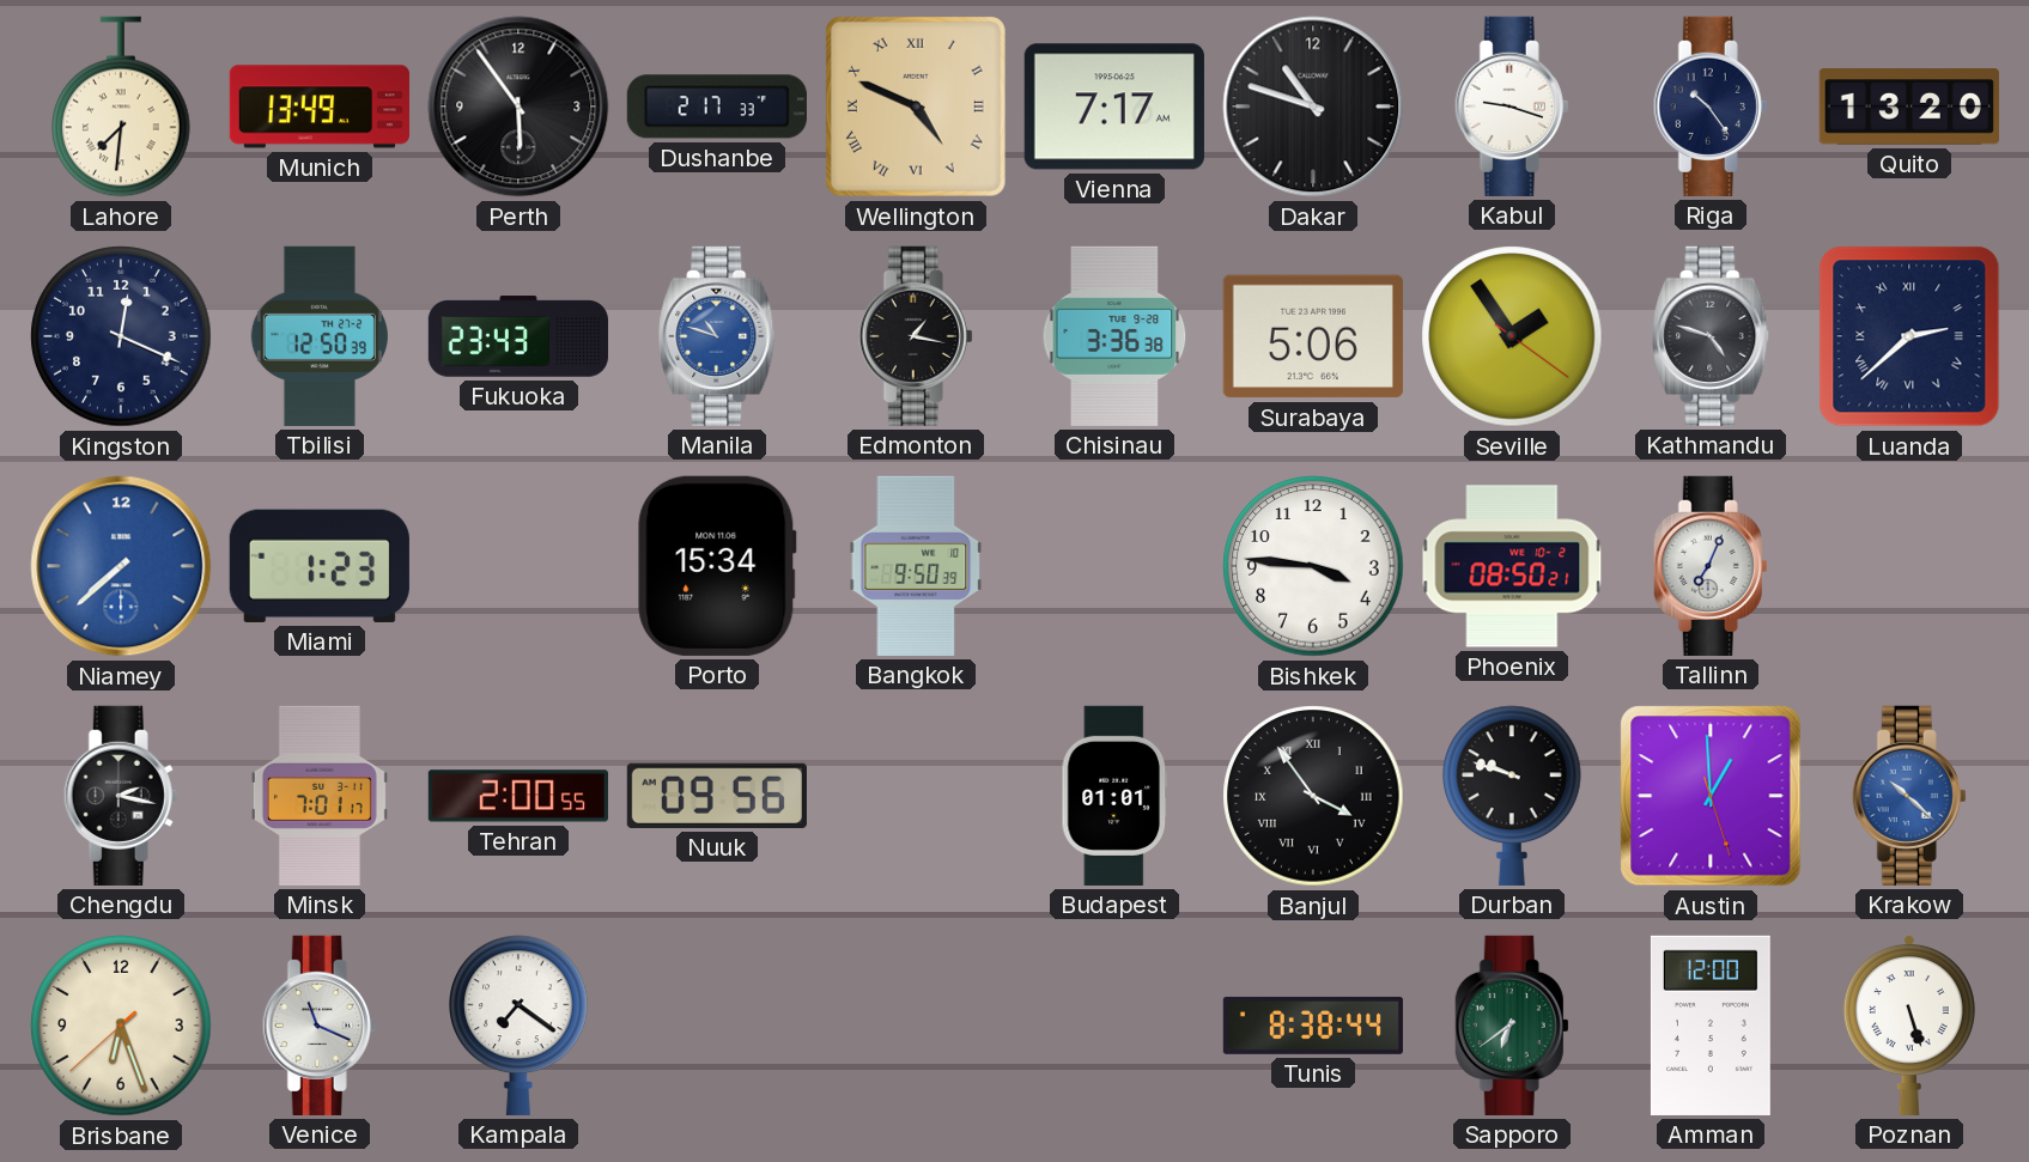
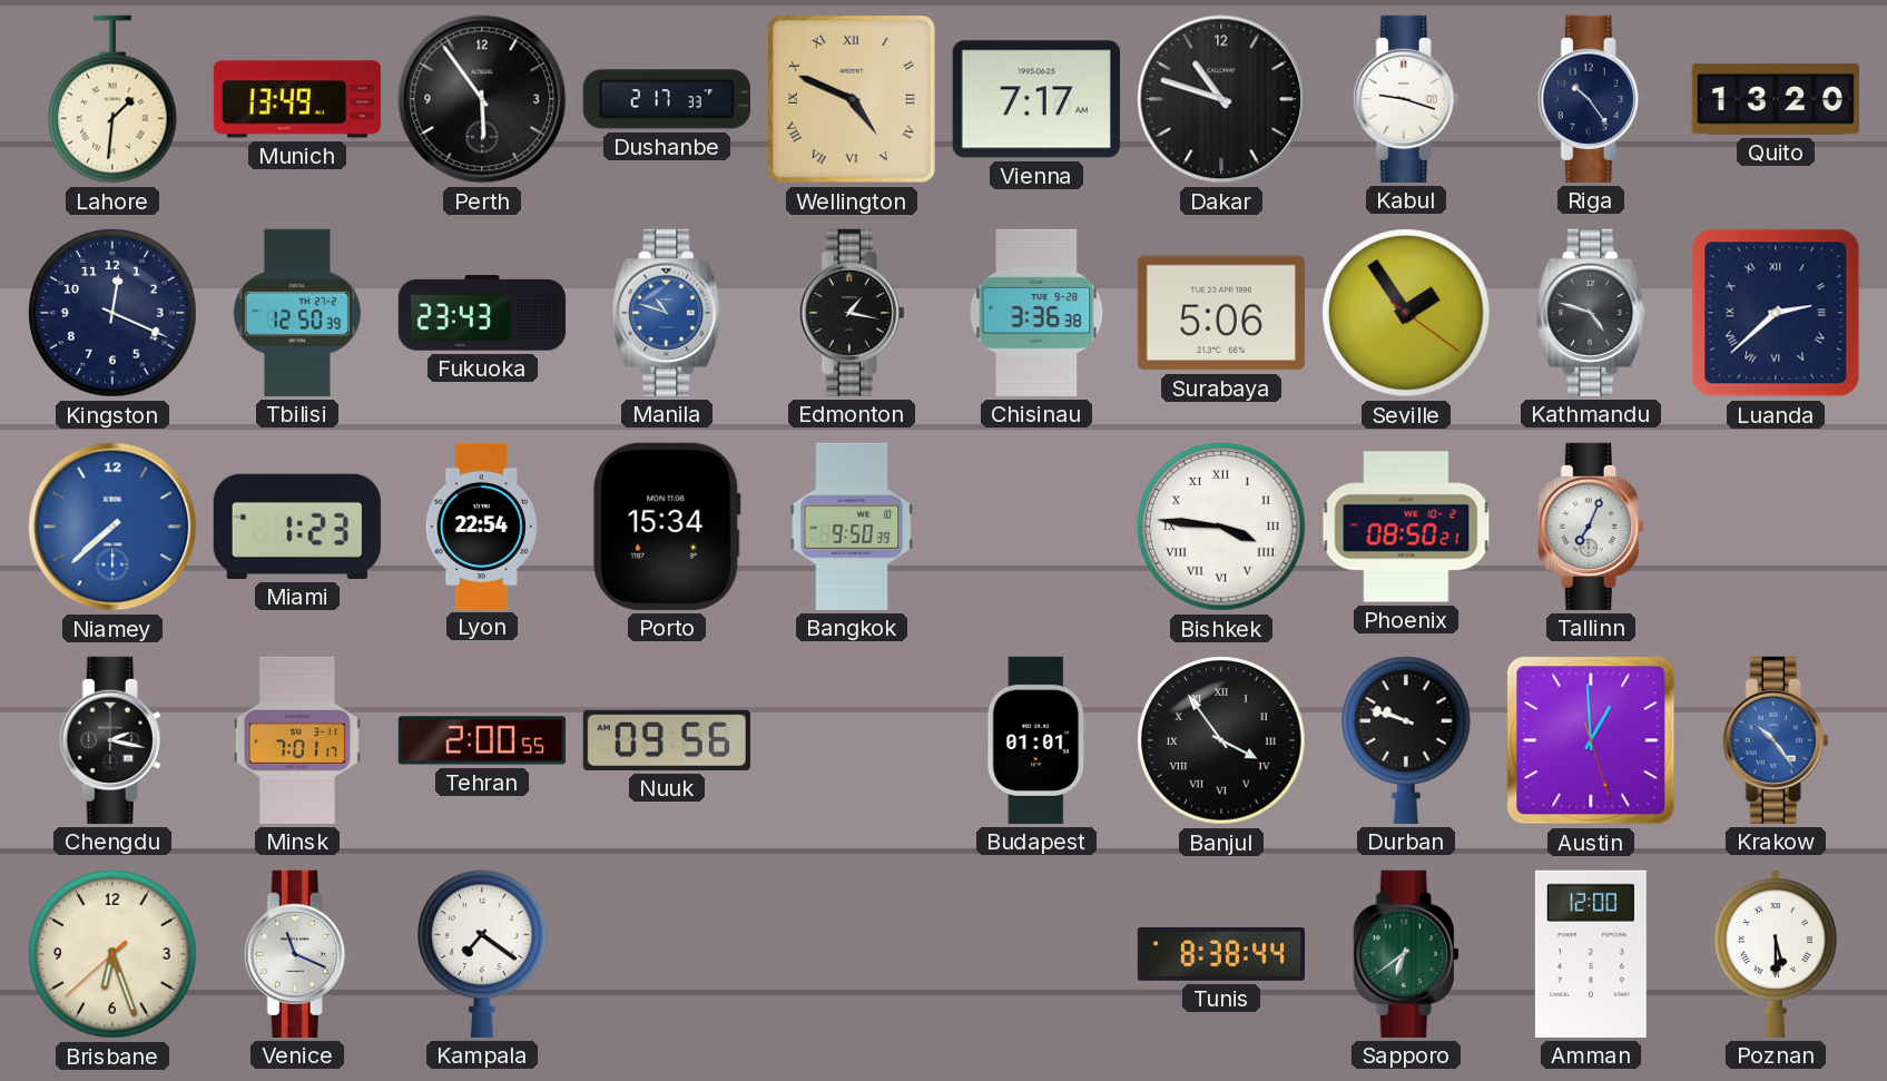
Lahore: 7:31 -> 1:31 (114, 99)
Lyon: none -> 22:54 (482, 525)
Bishkek numerals: Arabic -> Roman (1221, 527)
Krakow: 10:22 -> 10:24 (1776, 740)
Poznan: 5:27 -> 5:30 (1776, 953)
